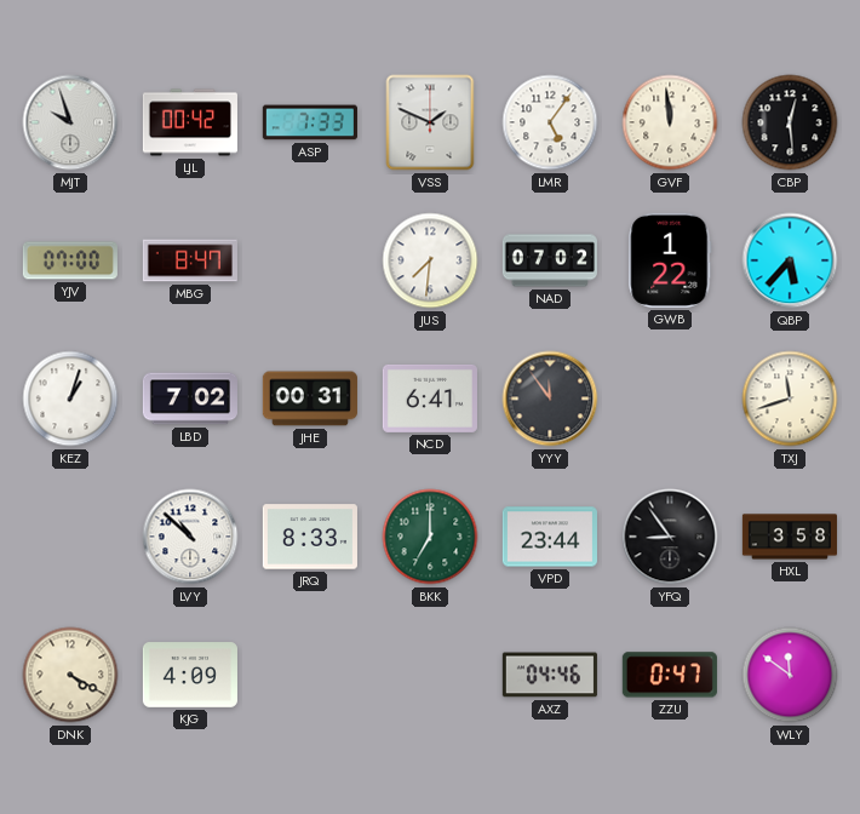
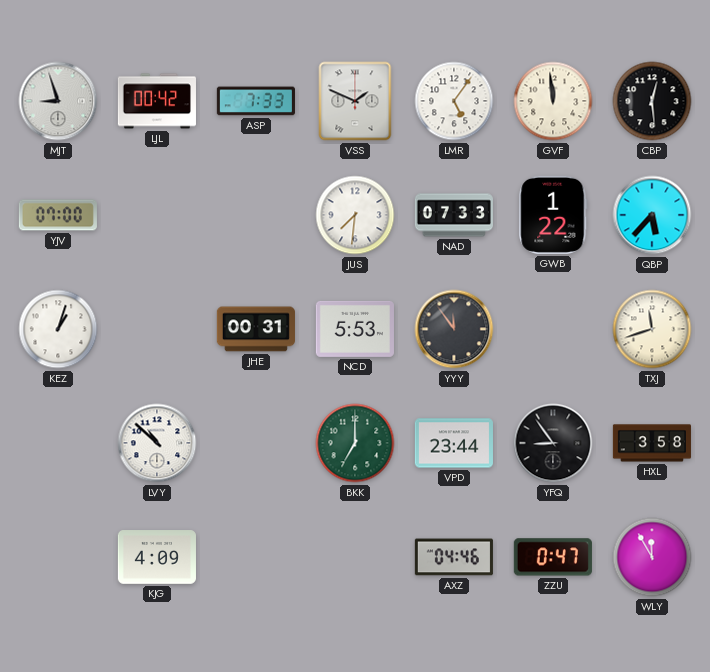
MJT: 9:57 -> 8:57 (58, 101)
MBG: 8:47 -> none (190, 260)
NAD: 07:02 -> 07:33 (454, 215)
LBD: 7:02 -> none (190, 399)
NCD: 6:41 -> 5:53 (355, 329)
JRQ: 8:33 -> none (310, 537)
DNK: 4:20 -> none (70, 675)
WLY: 11:51 -> 11:55 (652, 557)
